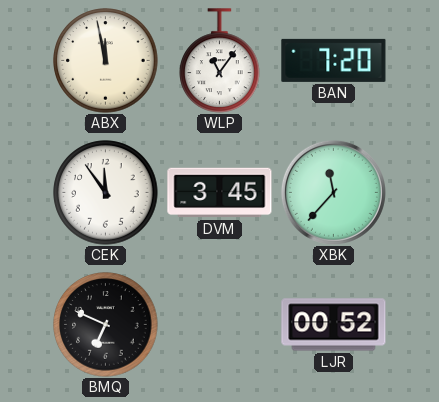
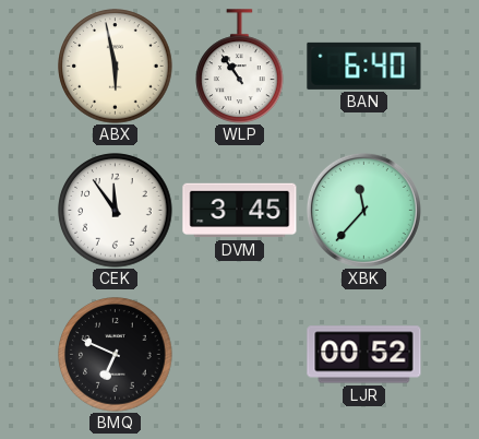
ABX: 11:58 -> 5:58 (116, 67)
WLP: 11:06 -> 10:54 (240, 67)
BAN: 7:20 -> 6:40 (364, 66)
